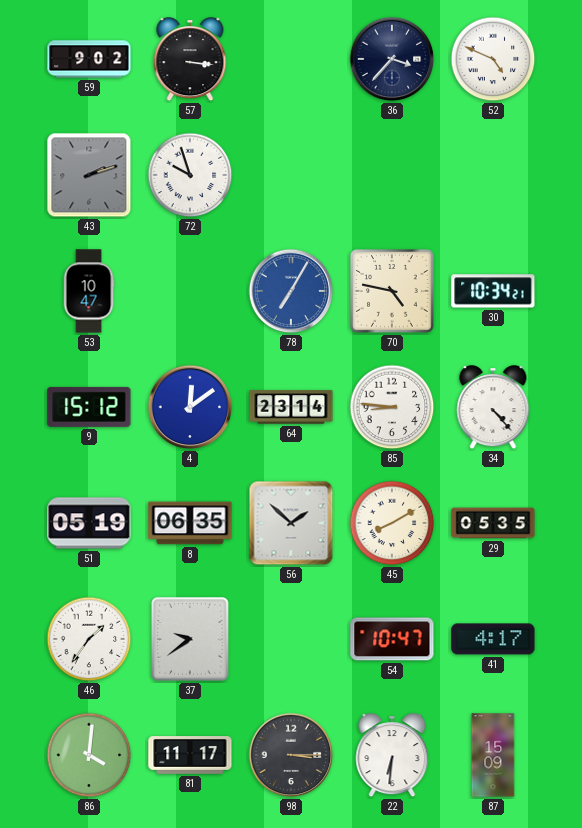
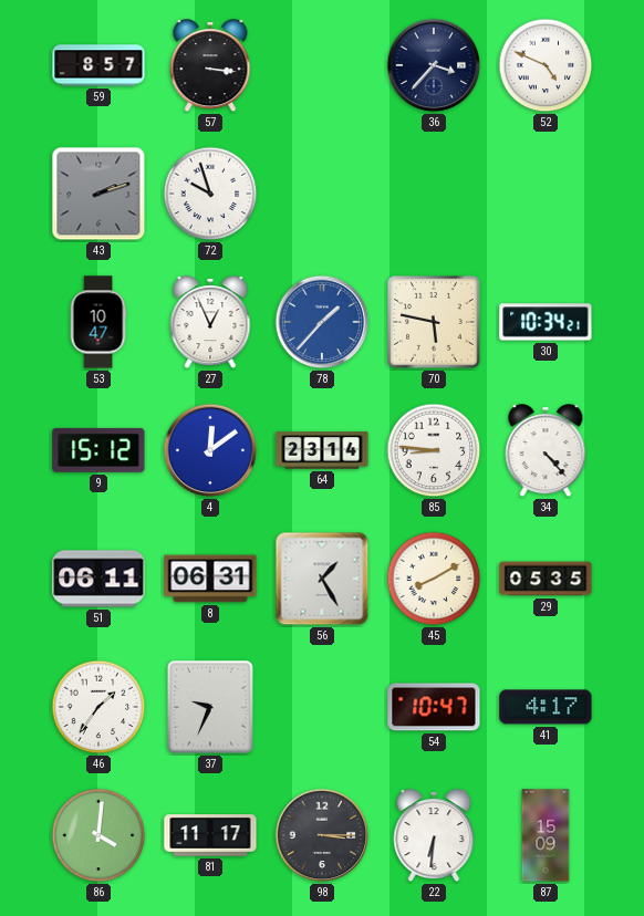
59: 9:02 -> 8:57 (98, 65)
27: none -> 12:56 (210, 323)
78: 7:05 -> 1:37 (322, 322)
70: 4:47 -> 5:47 (434, 322)
51: 05:19 -> 06:11 (98, 579)
8: 06:35 -> 06:31 (210, 579)
56: 1:52 -> 1:25 (322, 579)
37: 9:39 -> 9:34 (210, 707)
